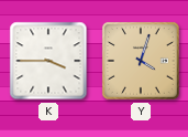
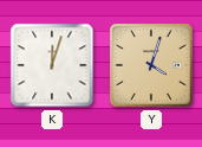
K: 3:45 -> 12:03 (52, 65)
